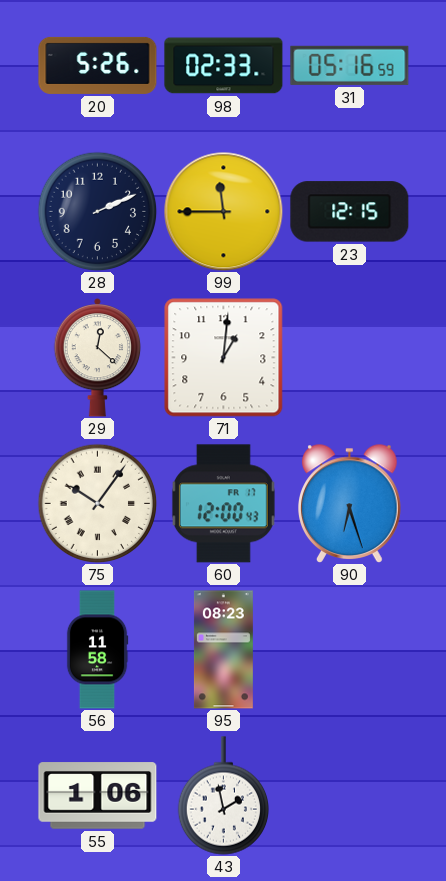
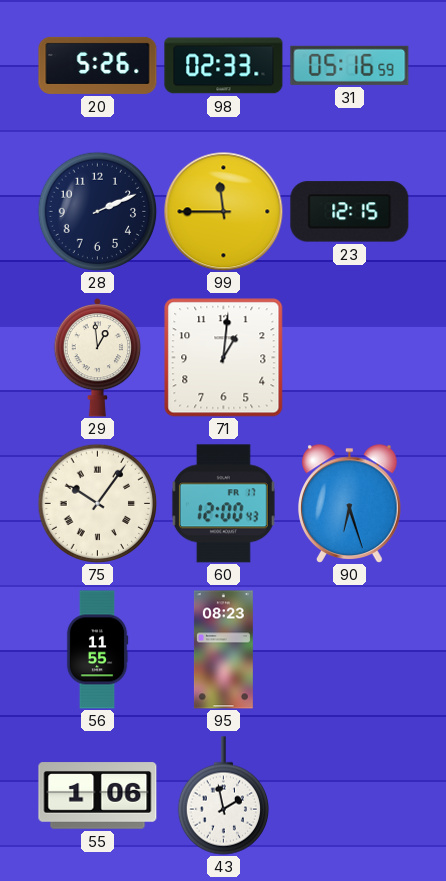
29: 12:22 -> 12:59 (98, 357)
56: 11:58 -> 11:55 (97, 650)
